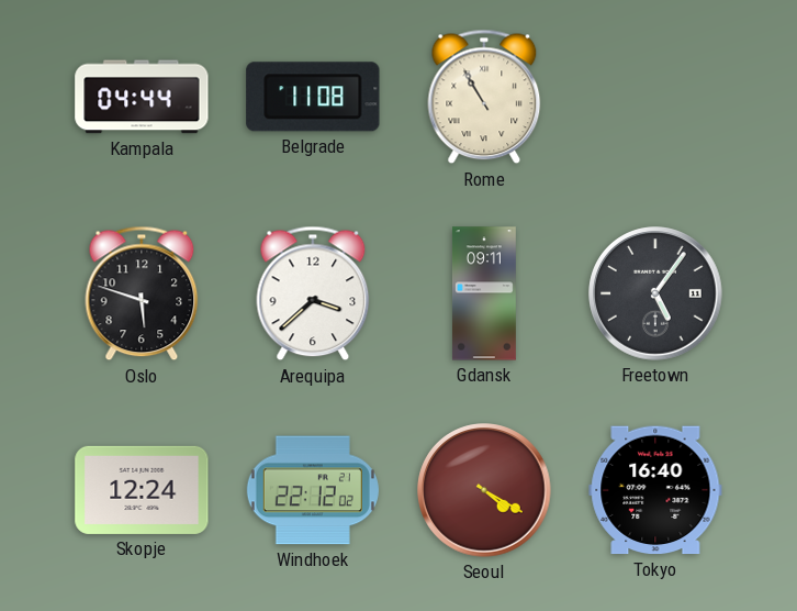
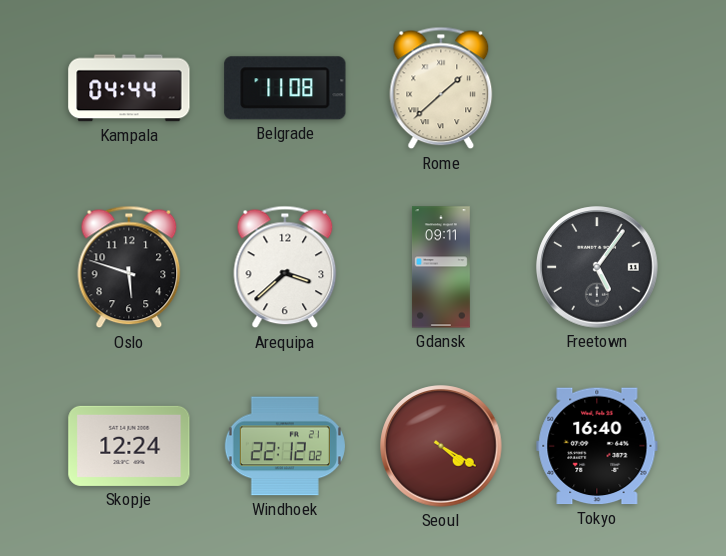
Rome: 10:55 -> 1:38 (441, 88)
